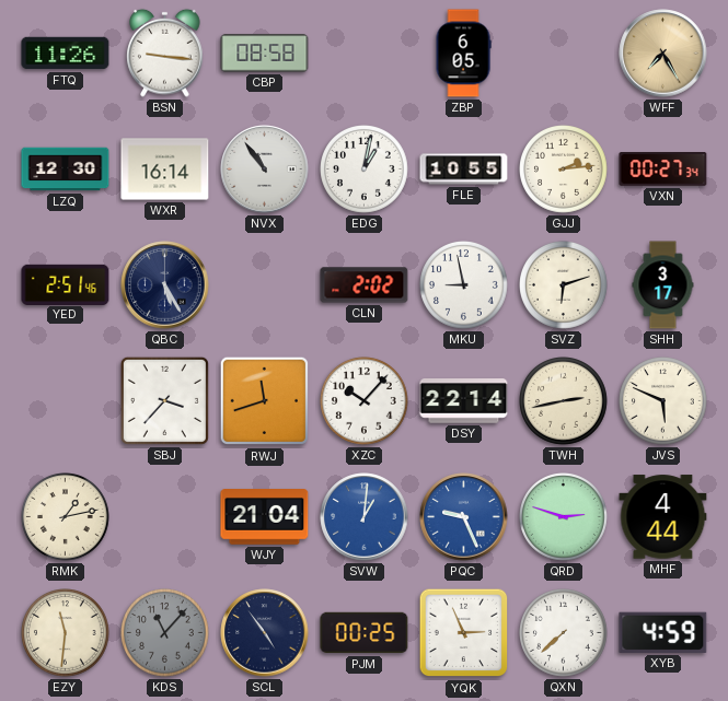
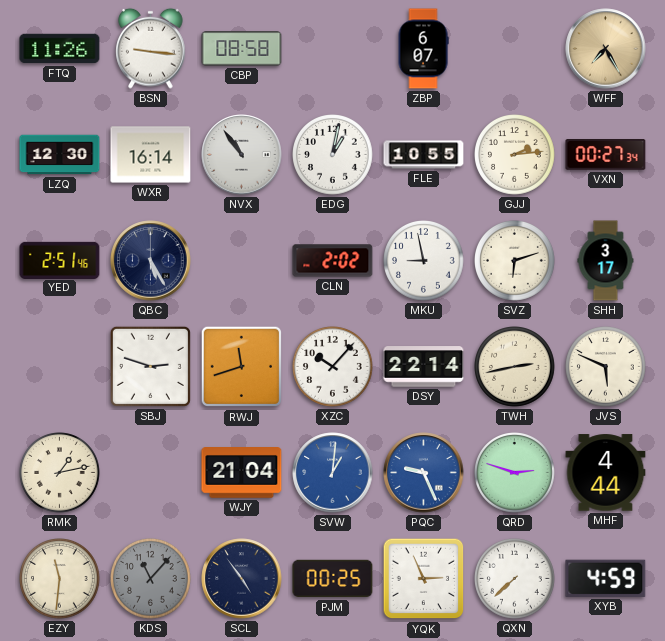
ZBP: 6:05 -> 6:07 (423, 49)
SBJ: 3:37 -> 2:48 (150, 366)
